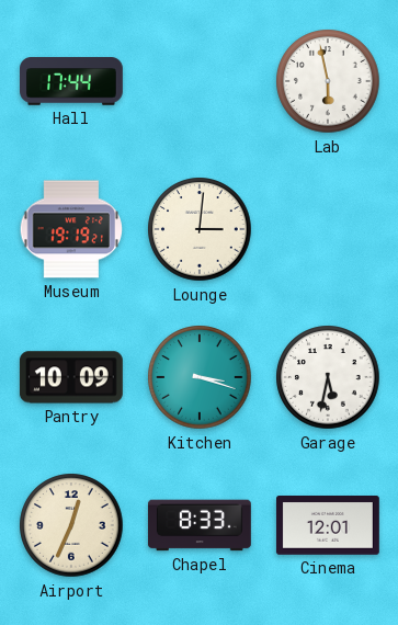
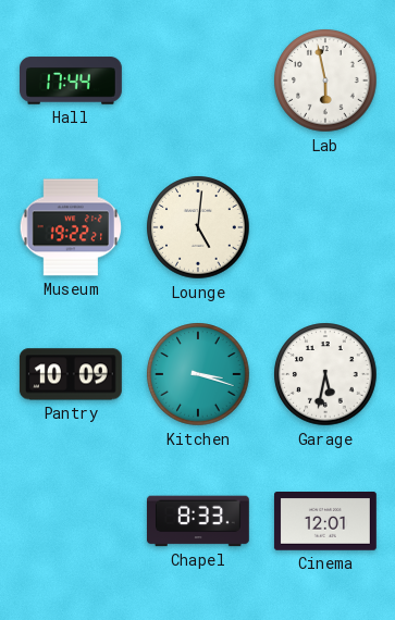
Museum: 19:19 -> 19:22 (70, 227)
Lounge: 3:01 -> 5:01 (198, 227)
Airport: 12:34 -> none (71, 525)
